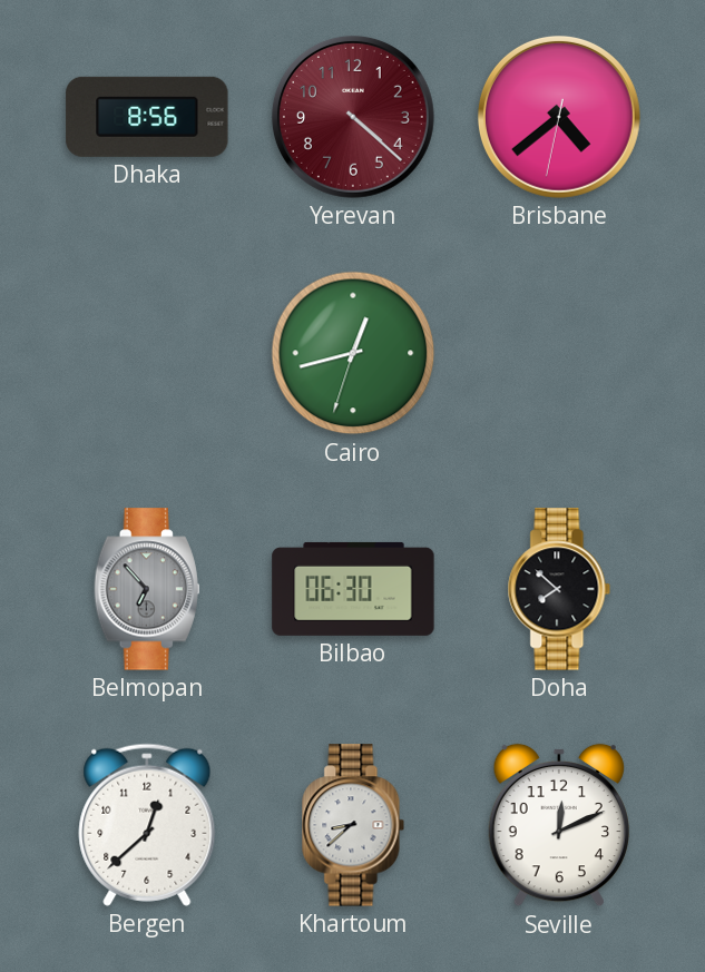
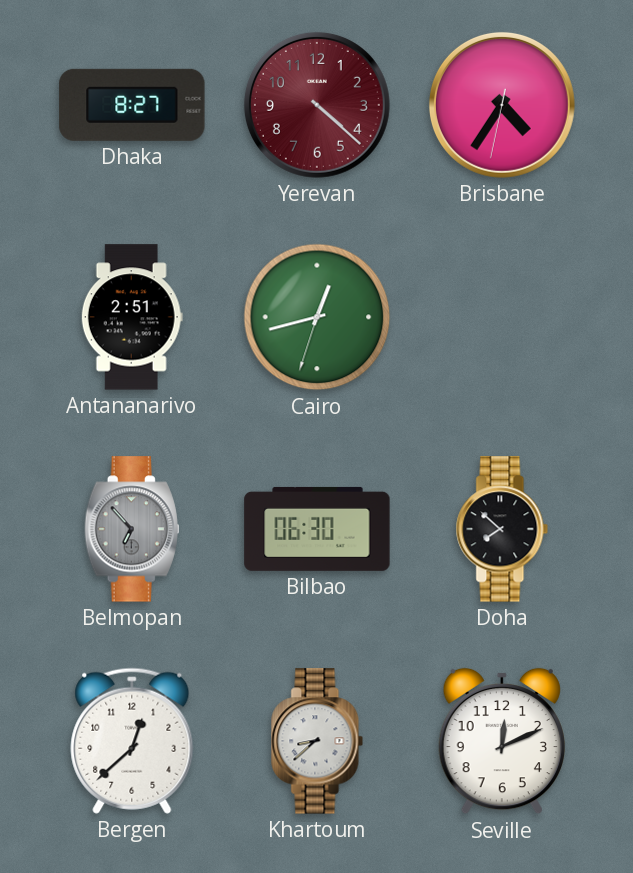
Dhaka: 8:56 -> 8:27 (132, 105)
Brisbane: 4:38 -> 4:35 (502, 105)
Antananarivo: none -> 2:51 (132, 317)
